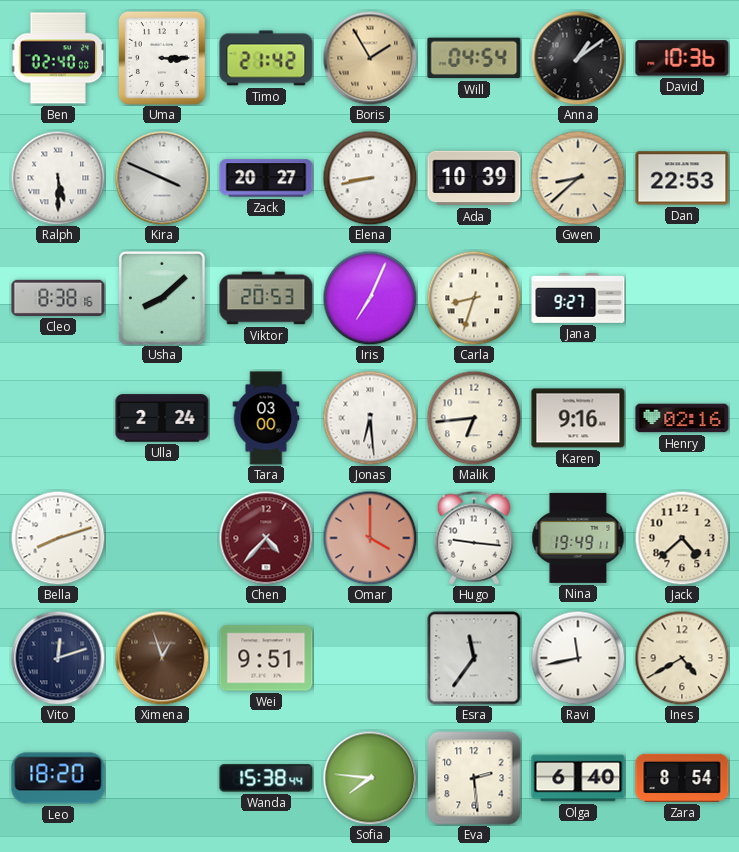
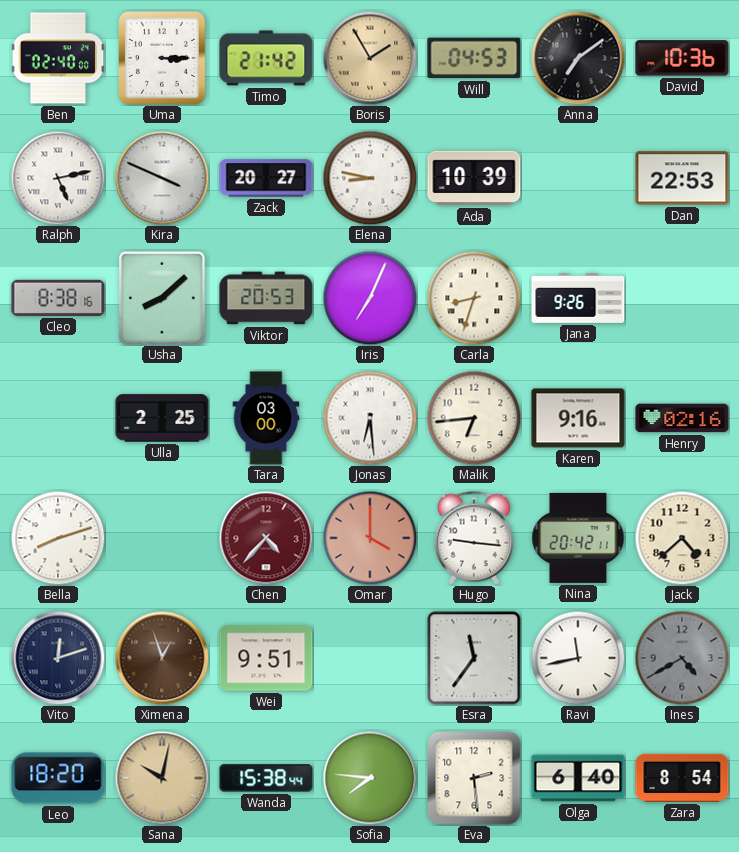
Will: 04:54 -> 04:53 (474, 58)
Anna: 1:09 -> 7:09 (578, 58)
Ralph: 5:30 -> 5:13 (58, 178)
Elena: 8:43 -> 8:47 (370, 178)
Gwen: 8:38 -> none (578, 178)
Jana: 9:27 -> 9:26 (578, 299)
Ulla: 2:24 -> 2:25 (162, 418)
Nina: 19:49 -> 20:42 (578, 538)
Ines dial: cream -> grey (682, 658)
Sana: none -> 10:02 (162, 778)
